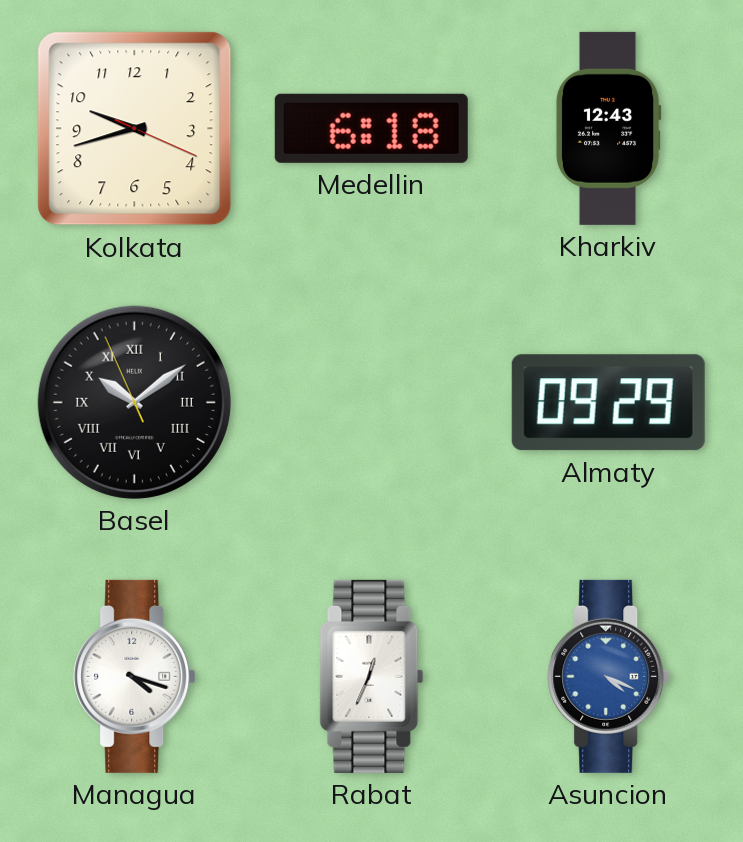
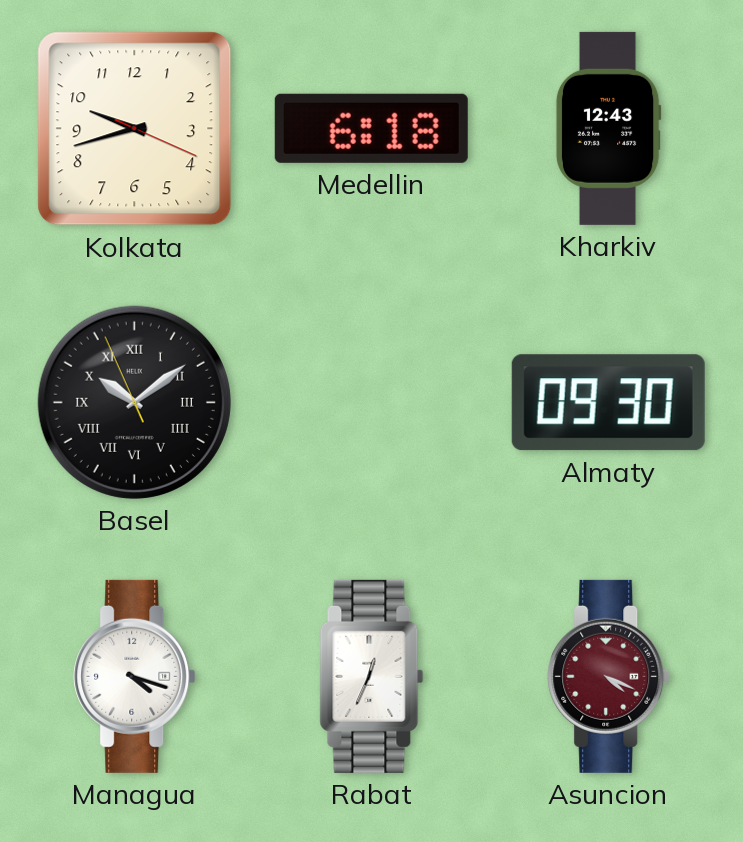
Almaty: 09:29 -> 09:30 (608, 403)
Asuncion dial: blue -> burgundy (609, 676)
